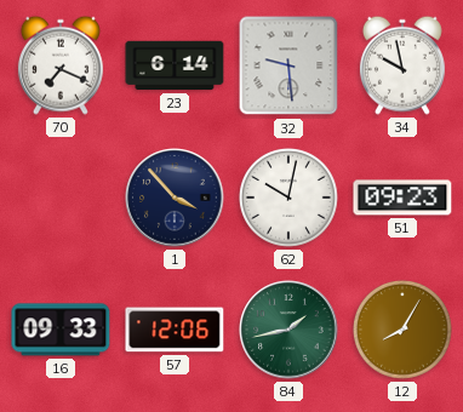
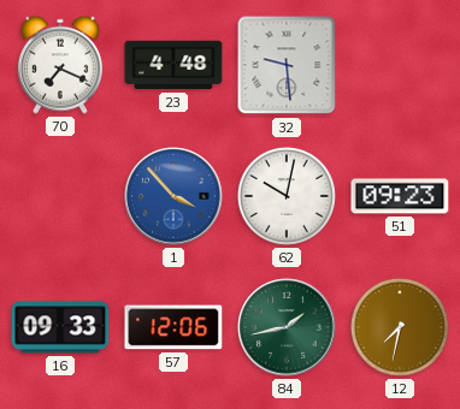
23: 6:14 -> 4:48 (173, 65)
34: 9:58 -> none (402, 65)
1 dial: navy -> blue (173, 196)
12: 8:05 -> 7:32 (400, 327)
